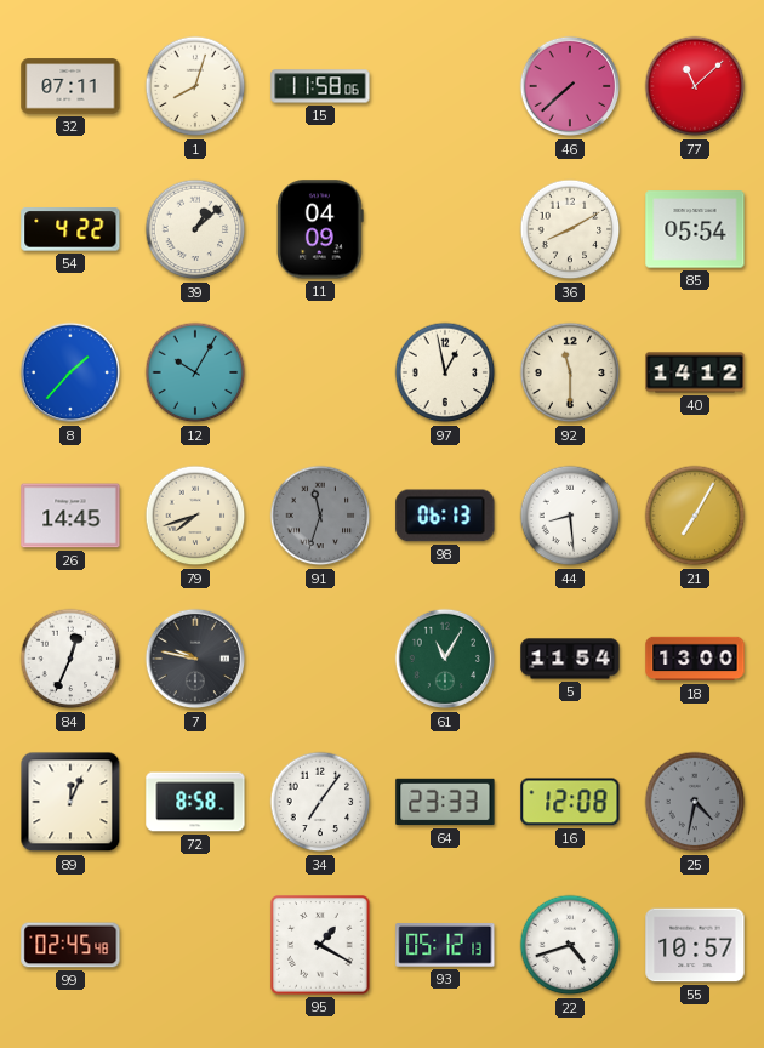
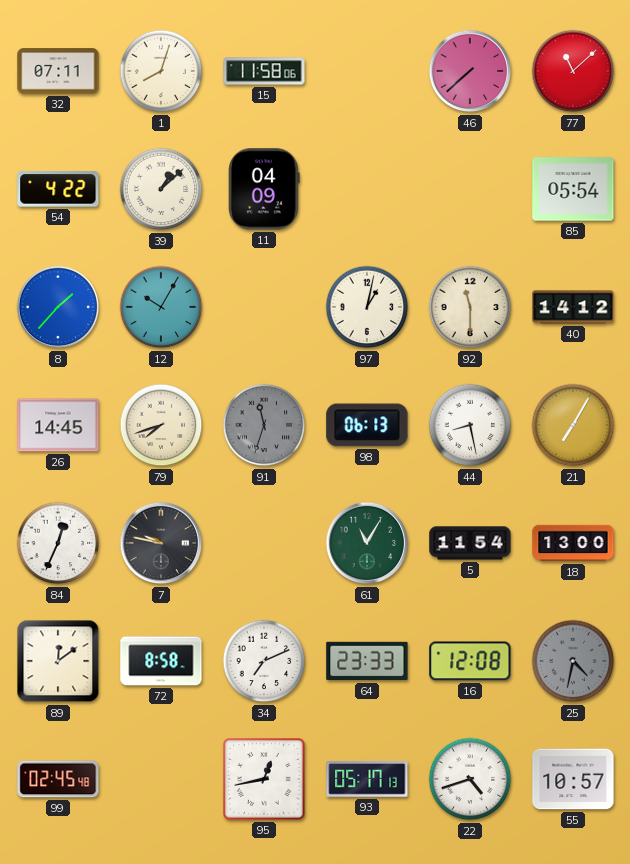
36: 8:10 -> none (570, 229)
97: 12:58 -> 1:02 (367, 307)
44: 8:29 -> 8:28 (470, 425)
89: 12:04 -> 12:09 (58, 661)
34: 7:06 -> 7:11 (264, 661)
95: 1:20 -> 12:43 (264, 779)
93: 05:12 -> 05:17 (367, 780)
